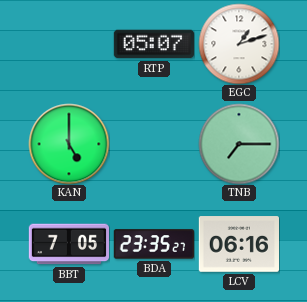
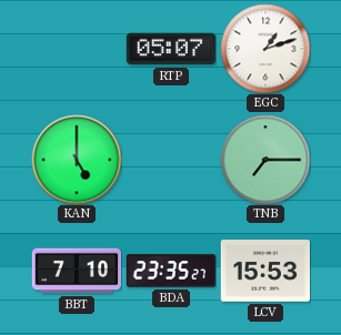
BBT: 7:05 -> 7:10 (76, 271)
LCV: 06:16 -> 15:53 (264, 271)
